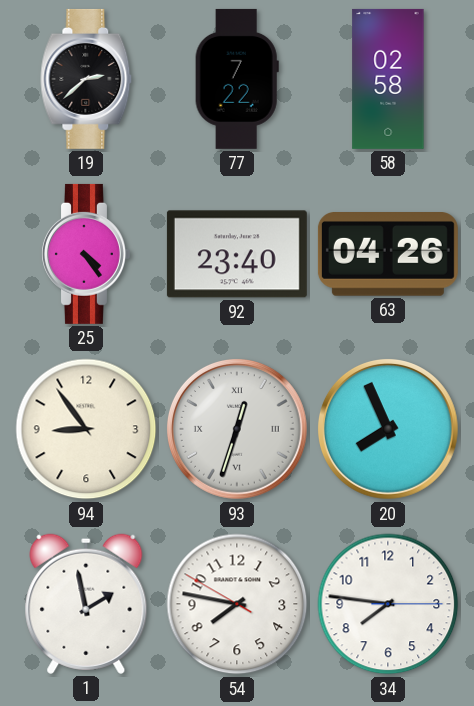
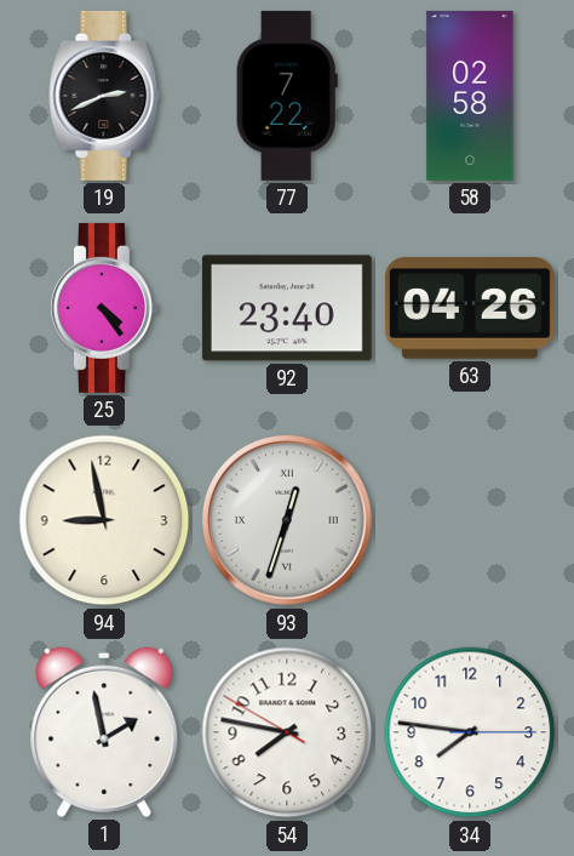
19: 2:38 -> 2:41 (104, 96)
94: 8:54 -> 8:58 (104, 520)
20: 7:56 -> none (388, 429)
